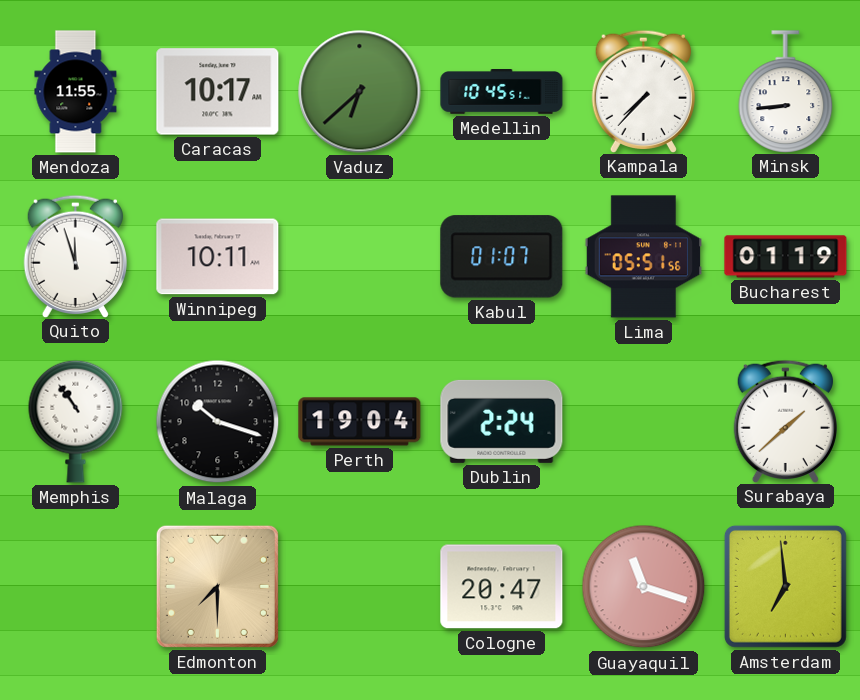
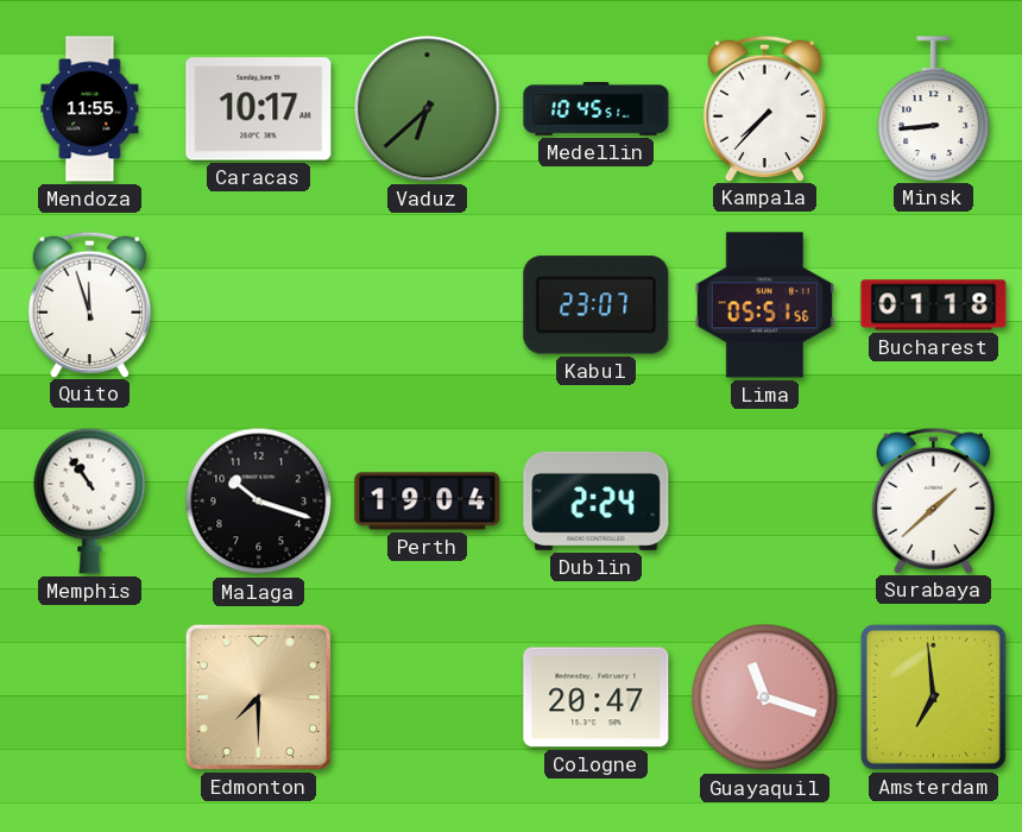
Winnipeg: 10:11 -> none (218, 257)
Kabul: 01:07 -> 23:07 (597, 305)
Bucharest: 01:19 -> 01:18 (934, 305)
